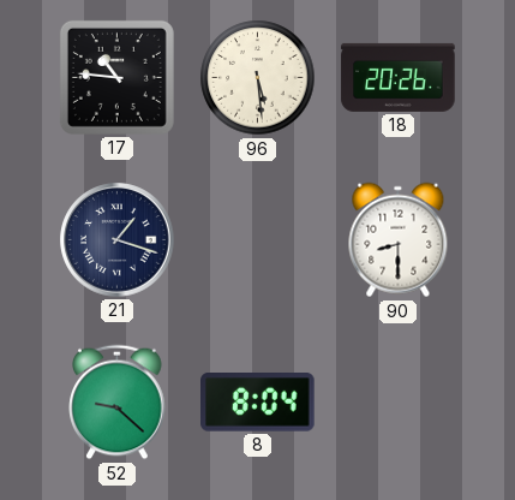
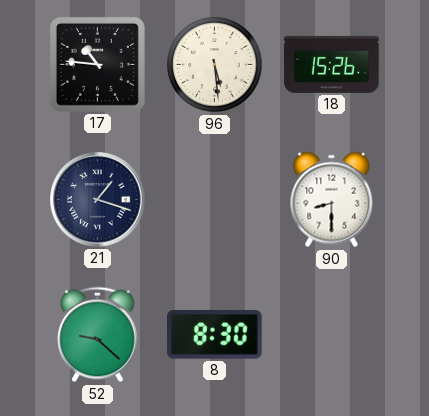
18: 20:26 -> 15:26 (332, 64)
8: 8:04 -> 8:30 (215, 335)
